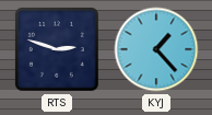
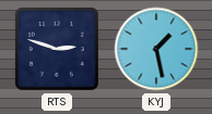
KYJ: 1:23 -> 1:28 (156, 49)
